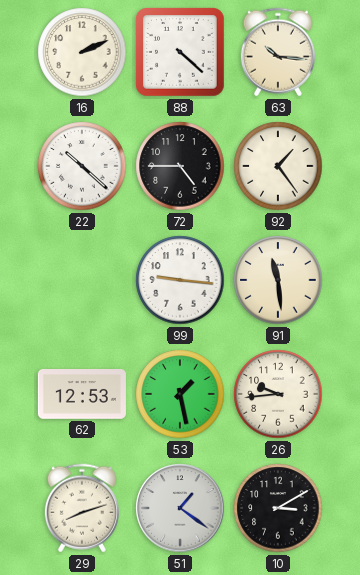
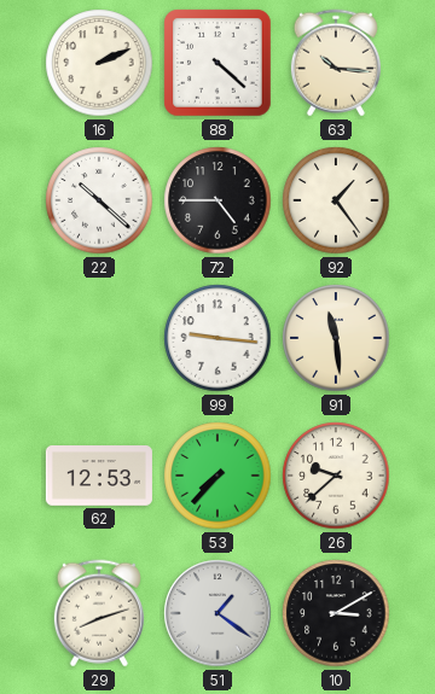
53: 1:28 -> 7:37 (217, 476)
26: 9:44 -> 9:38 (336, 476)
